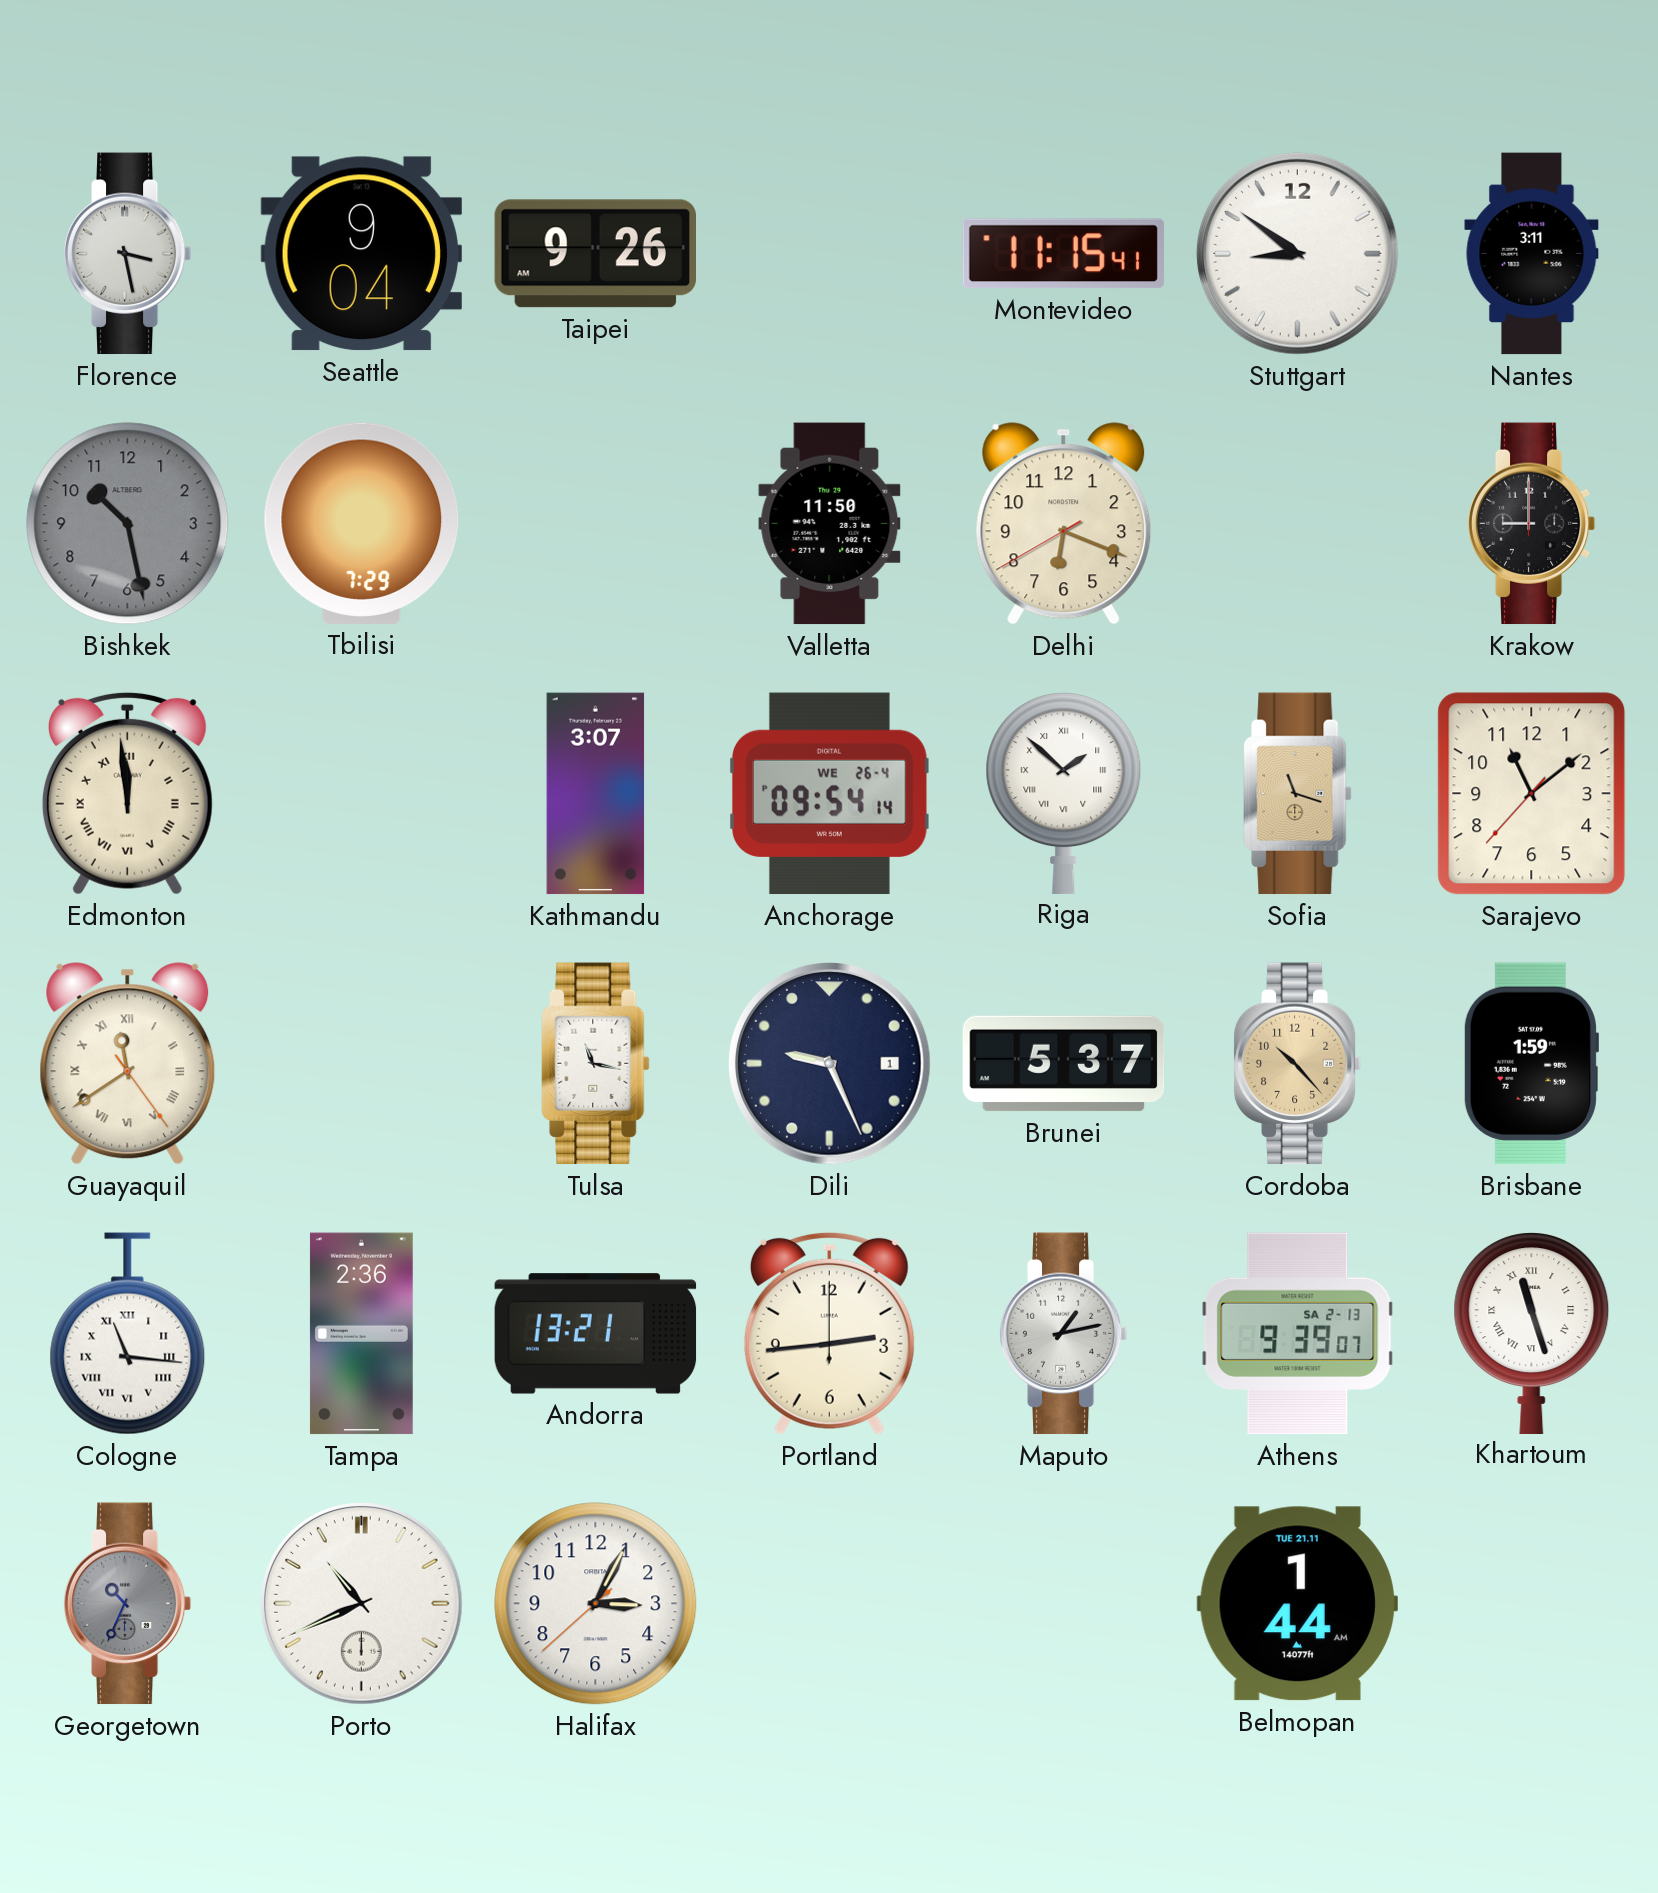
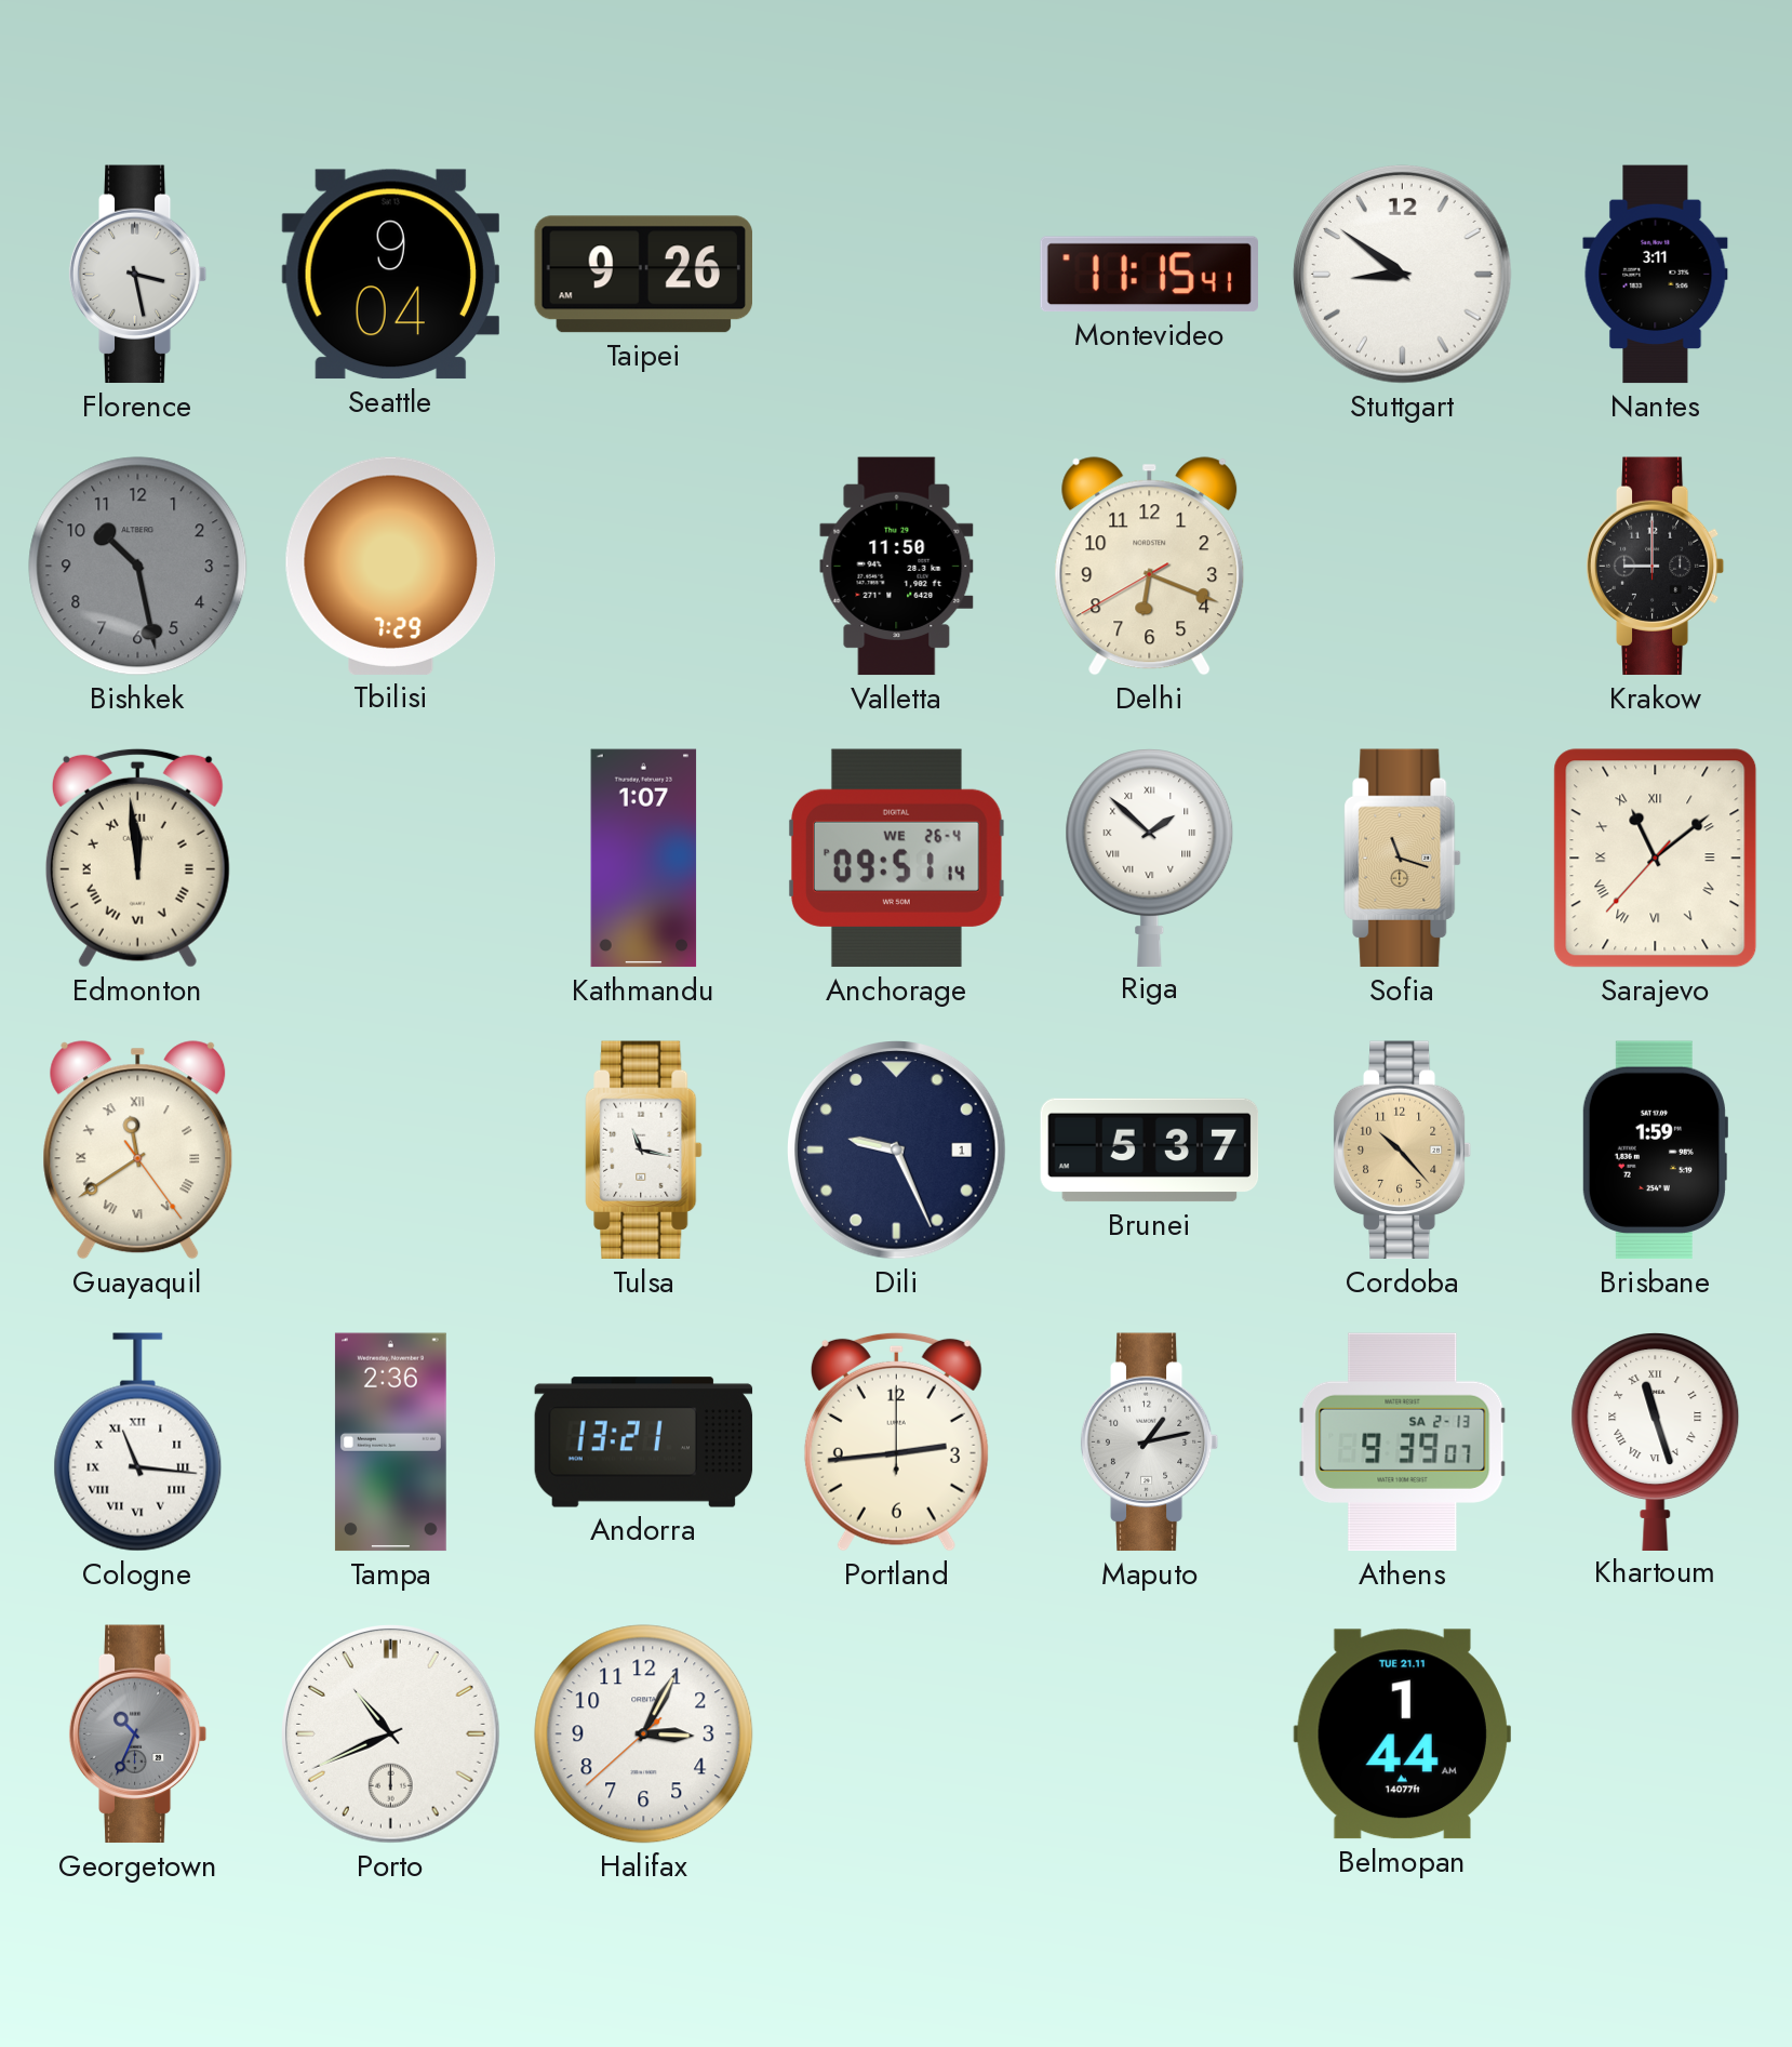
Kathmandu: 3:07 -> 1:07 (644, 859)
Anchorage: 09:54 -> 09:51 (897, 859)
Sarajevo numerals: Arabic -> Roman (1656, 859)
